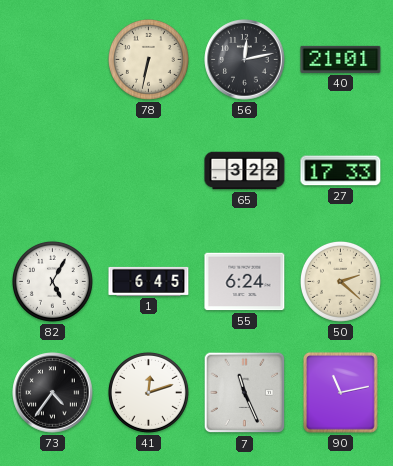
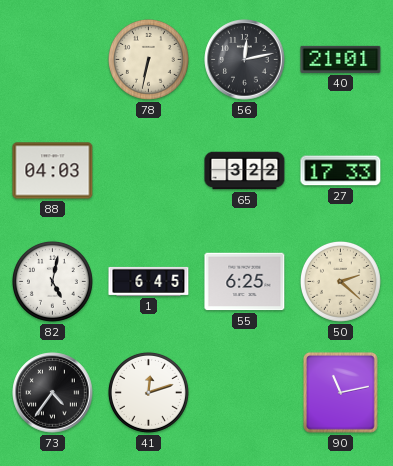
88: none -> 04:03 (53, 171)
82: 5:05 -> 5:02 (52, 281)
55: 6:24 -> 6:25 (245, 282)
7: 11:26 -> none (245, 393)
